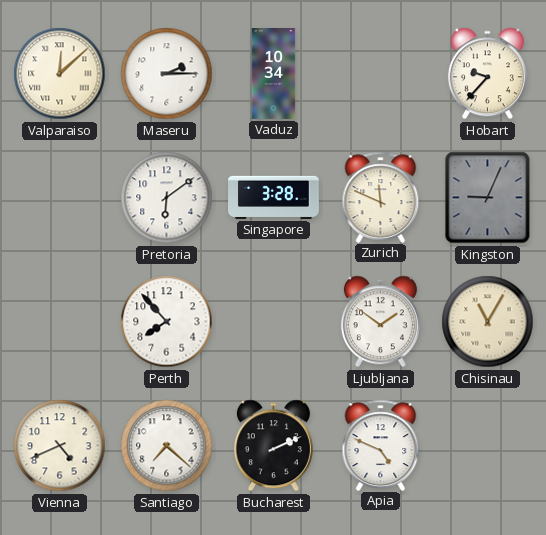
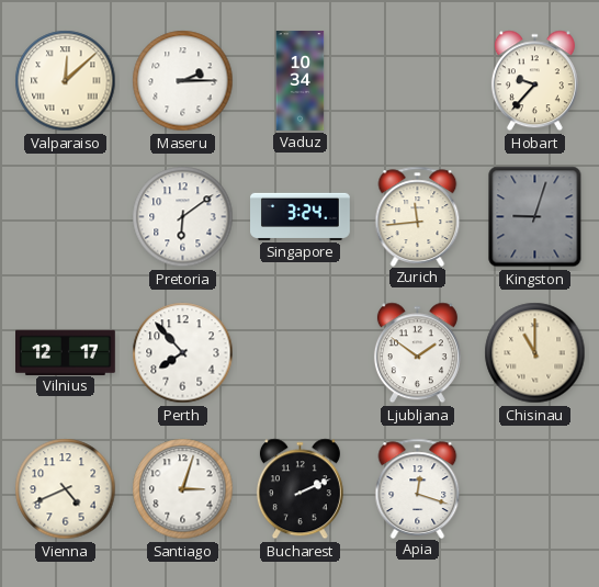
Singapore: 3:28 -> 3:24 (301, 216)
Zurich: 11:49 -> 11:44 (418, 216)
Kingston: 9:04 -> 9:03 (535, 217)
Vilnius: none -> 12:17 (66, 352)
Chisinau: 11:05 -> 11:00 (535, 353)
Santiago: 7:22 -> 3:03 (183, 489)
Apia: 4:49 -> 12:18 (418, 488)
